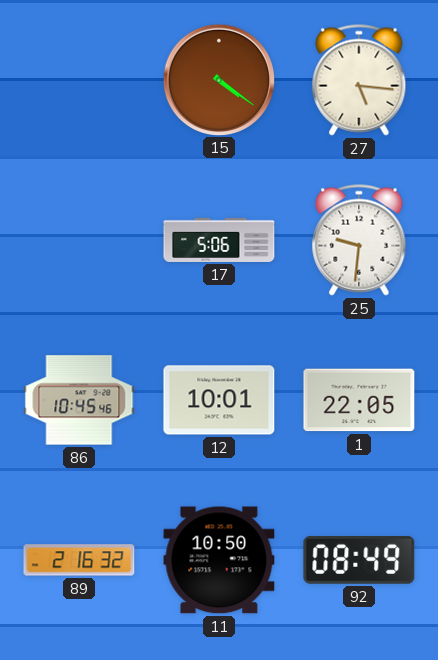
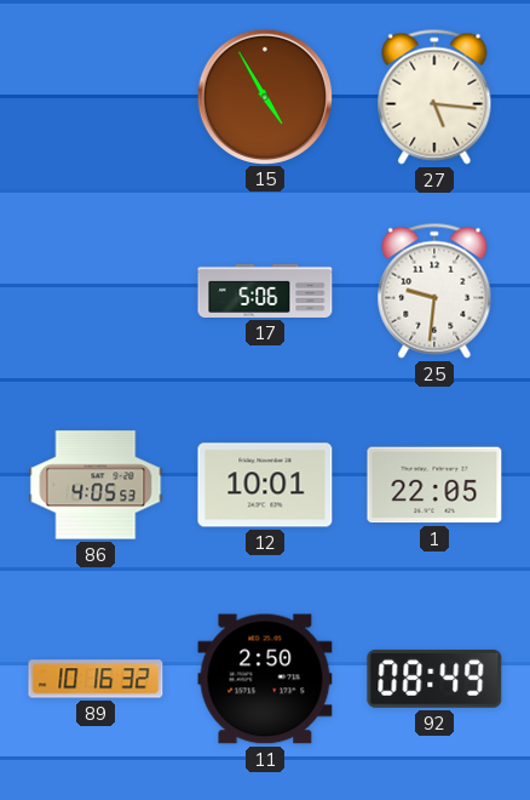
15: 4:21 -> 4:55 (264, 96)
86: 10:45 -> 4:05 (96, 485)
89: 2:16 -> 10:16 (96, 679)
11: 10:50 -> 2:50 (265, 679)
